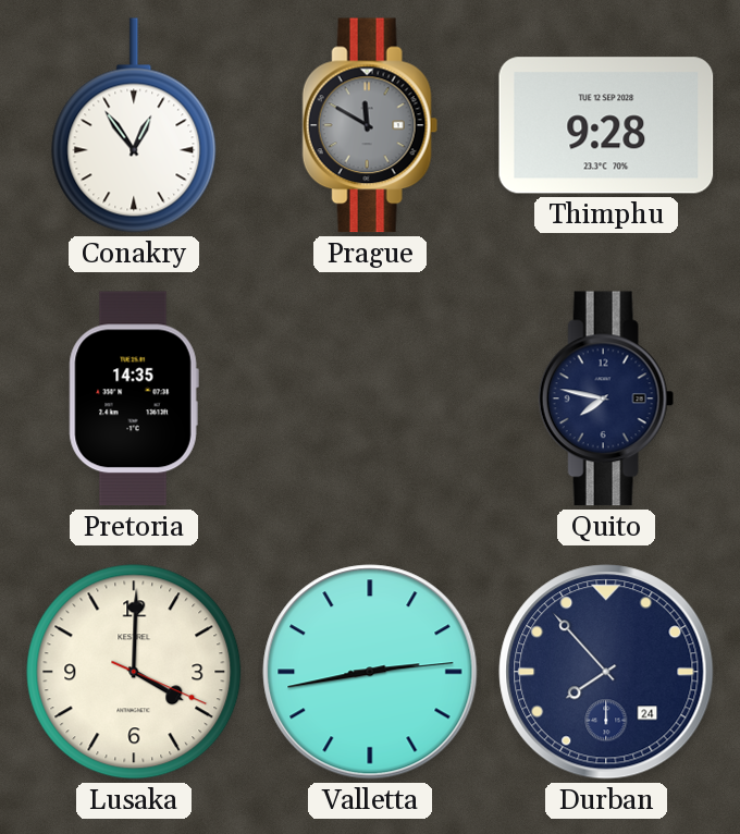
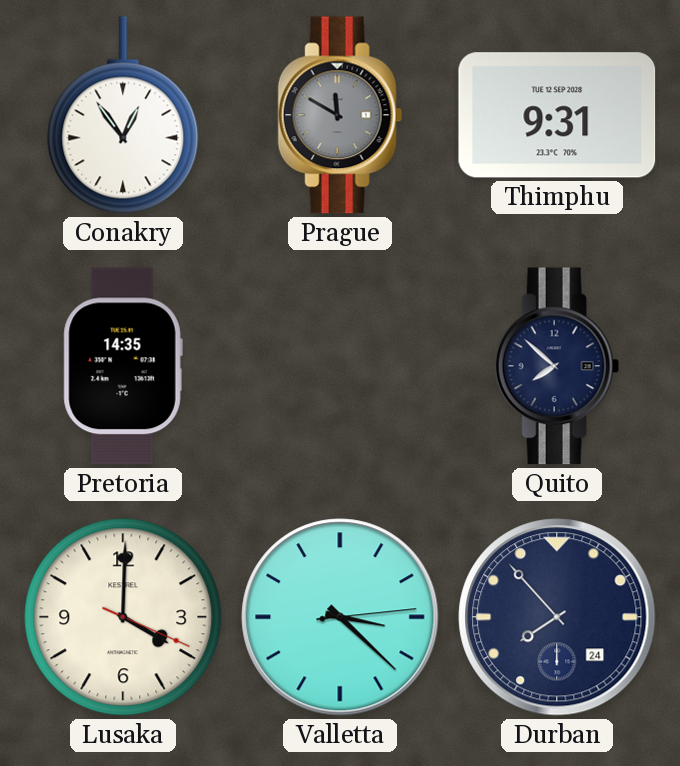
Thimphu: 9:28 -> 9:31 (557, 115)
Quito: 7:47 -> 7:52 (557, 366)
Valletta: 2:43 -> 3:22 (340, 617)
